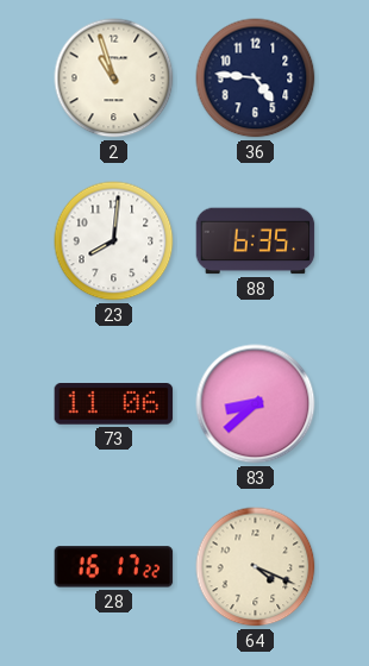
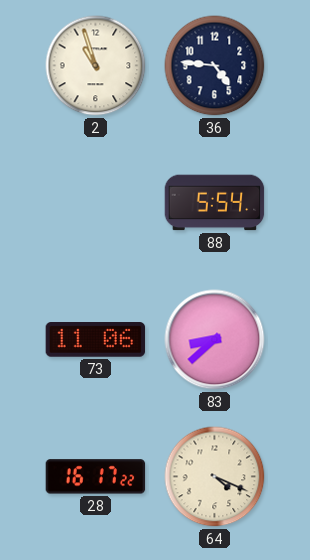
23: 8:01 -> none (114, 241)
88: 6:35 -> 5:54 (215, 203)
